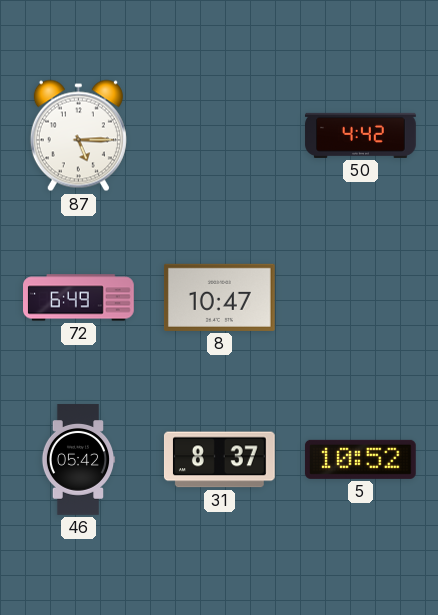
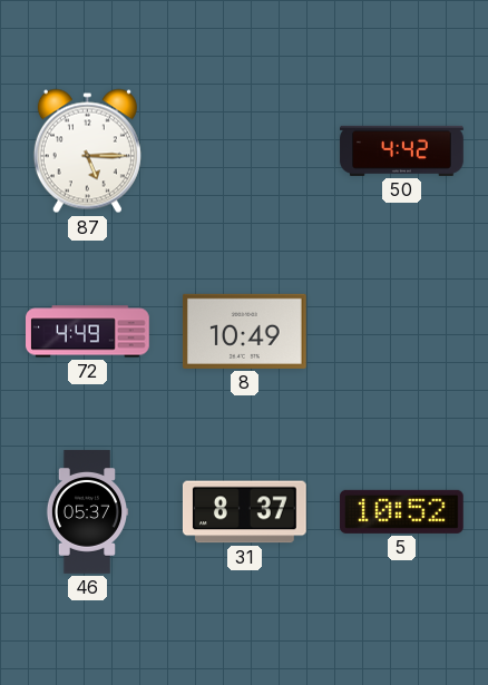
72: 6:49 -> 4:49 (88, 332)
8: 10:47 -> 10:49 (244, 331)
46: 05:42 -> 05:37 (87, 512)
